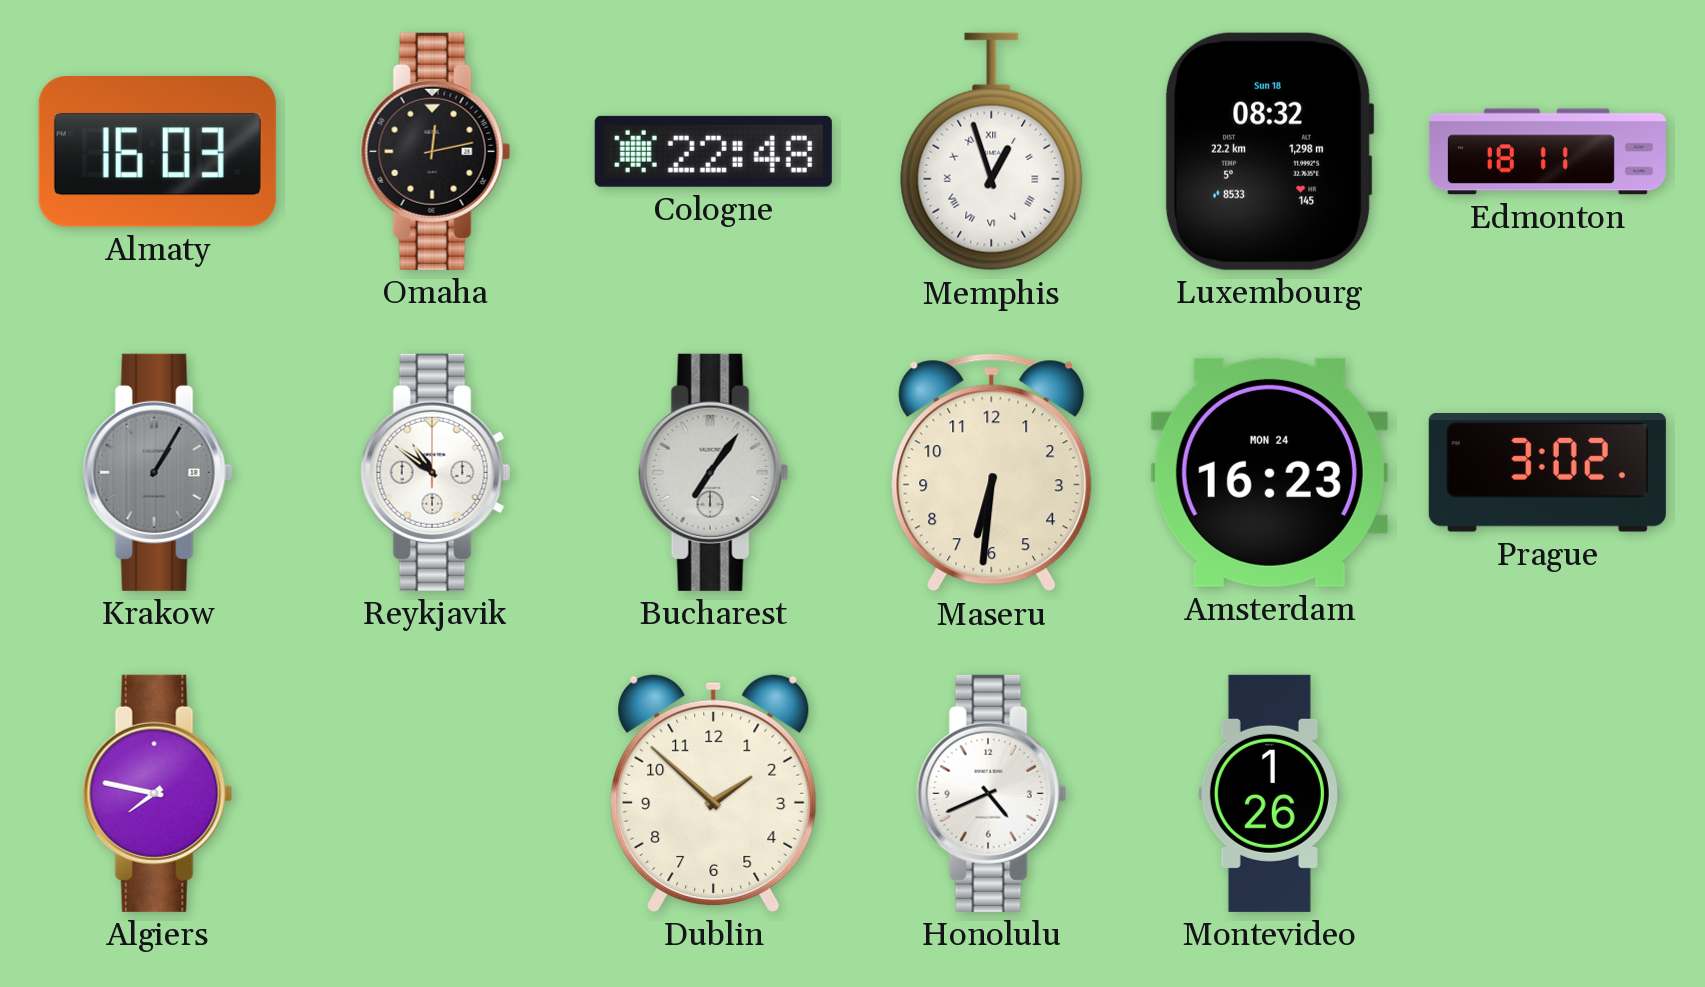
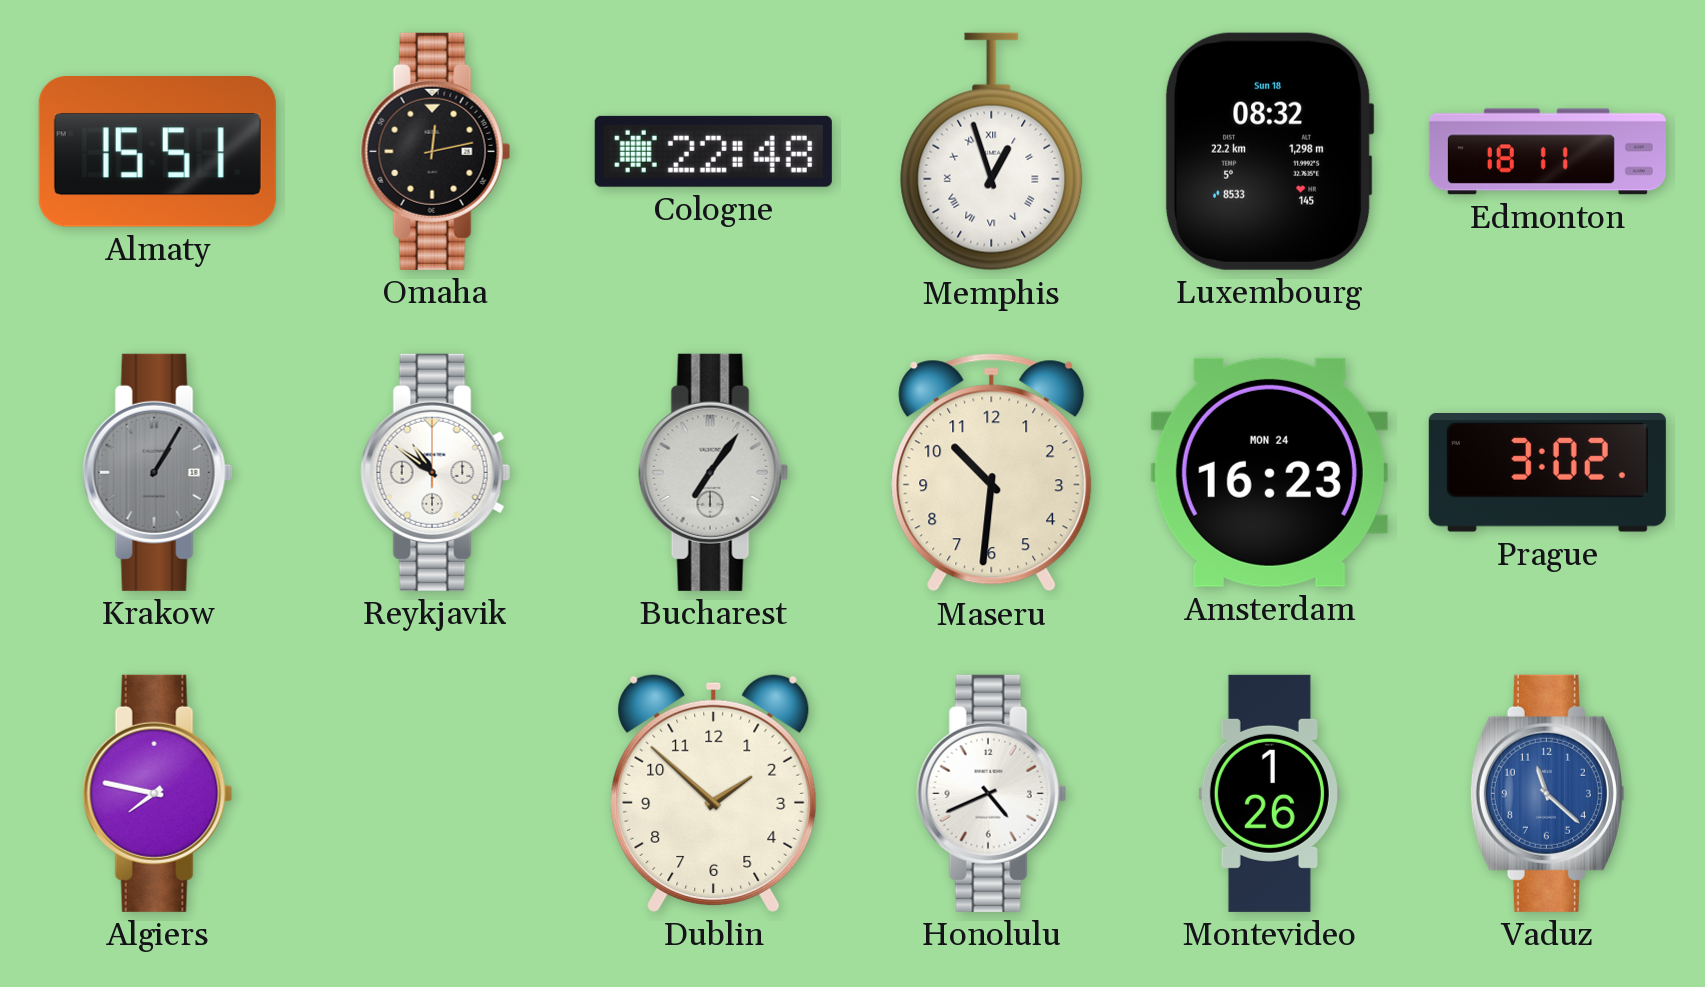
Almaty: 16:03 -> 15:51 (157, 152)
Maseru: 6:31 -> 10:31 (992, 473)
Vaduz: none -> 11:22 (1547, 793)
